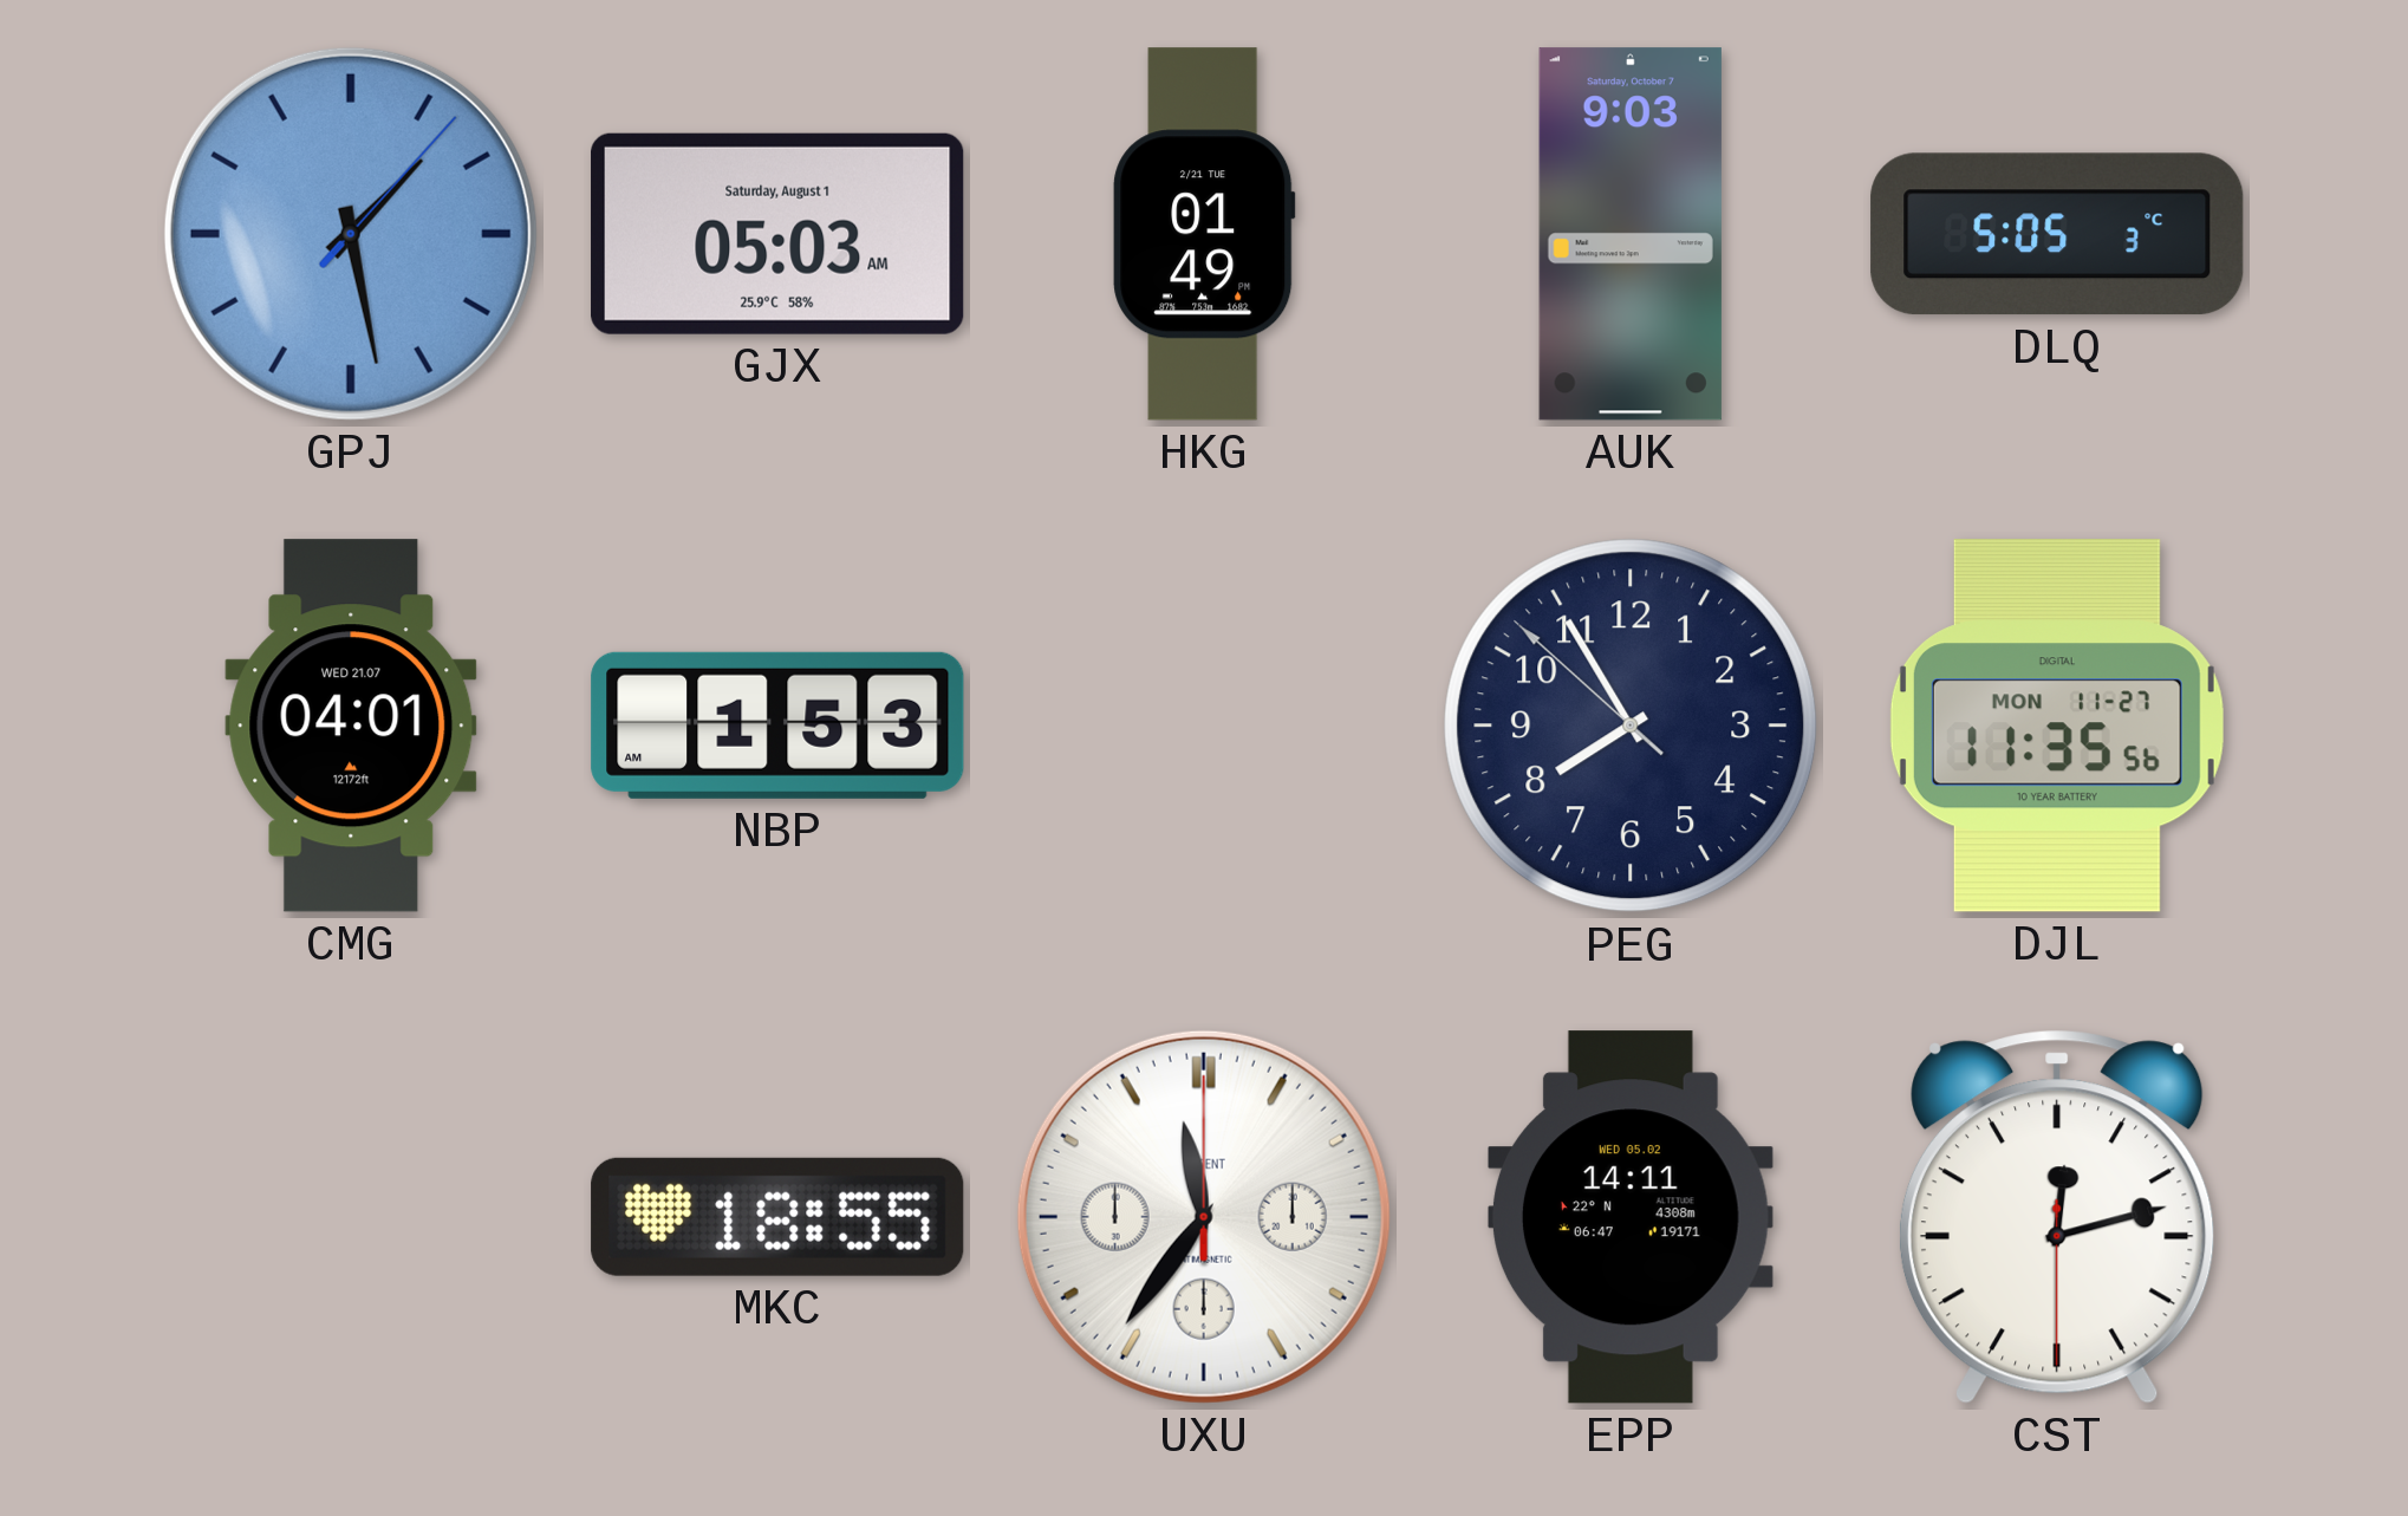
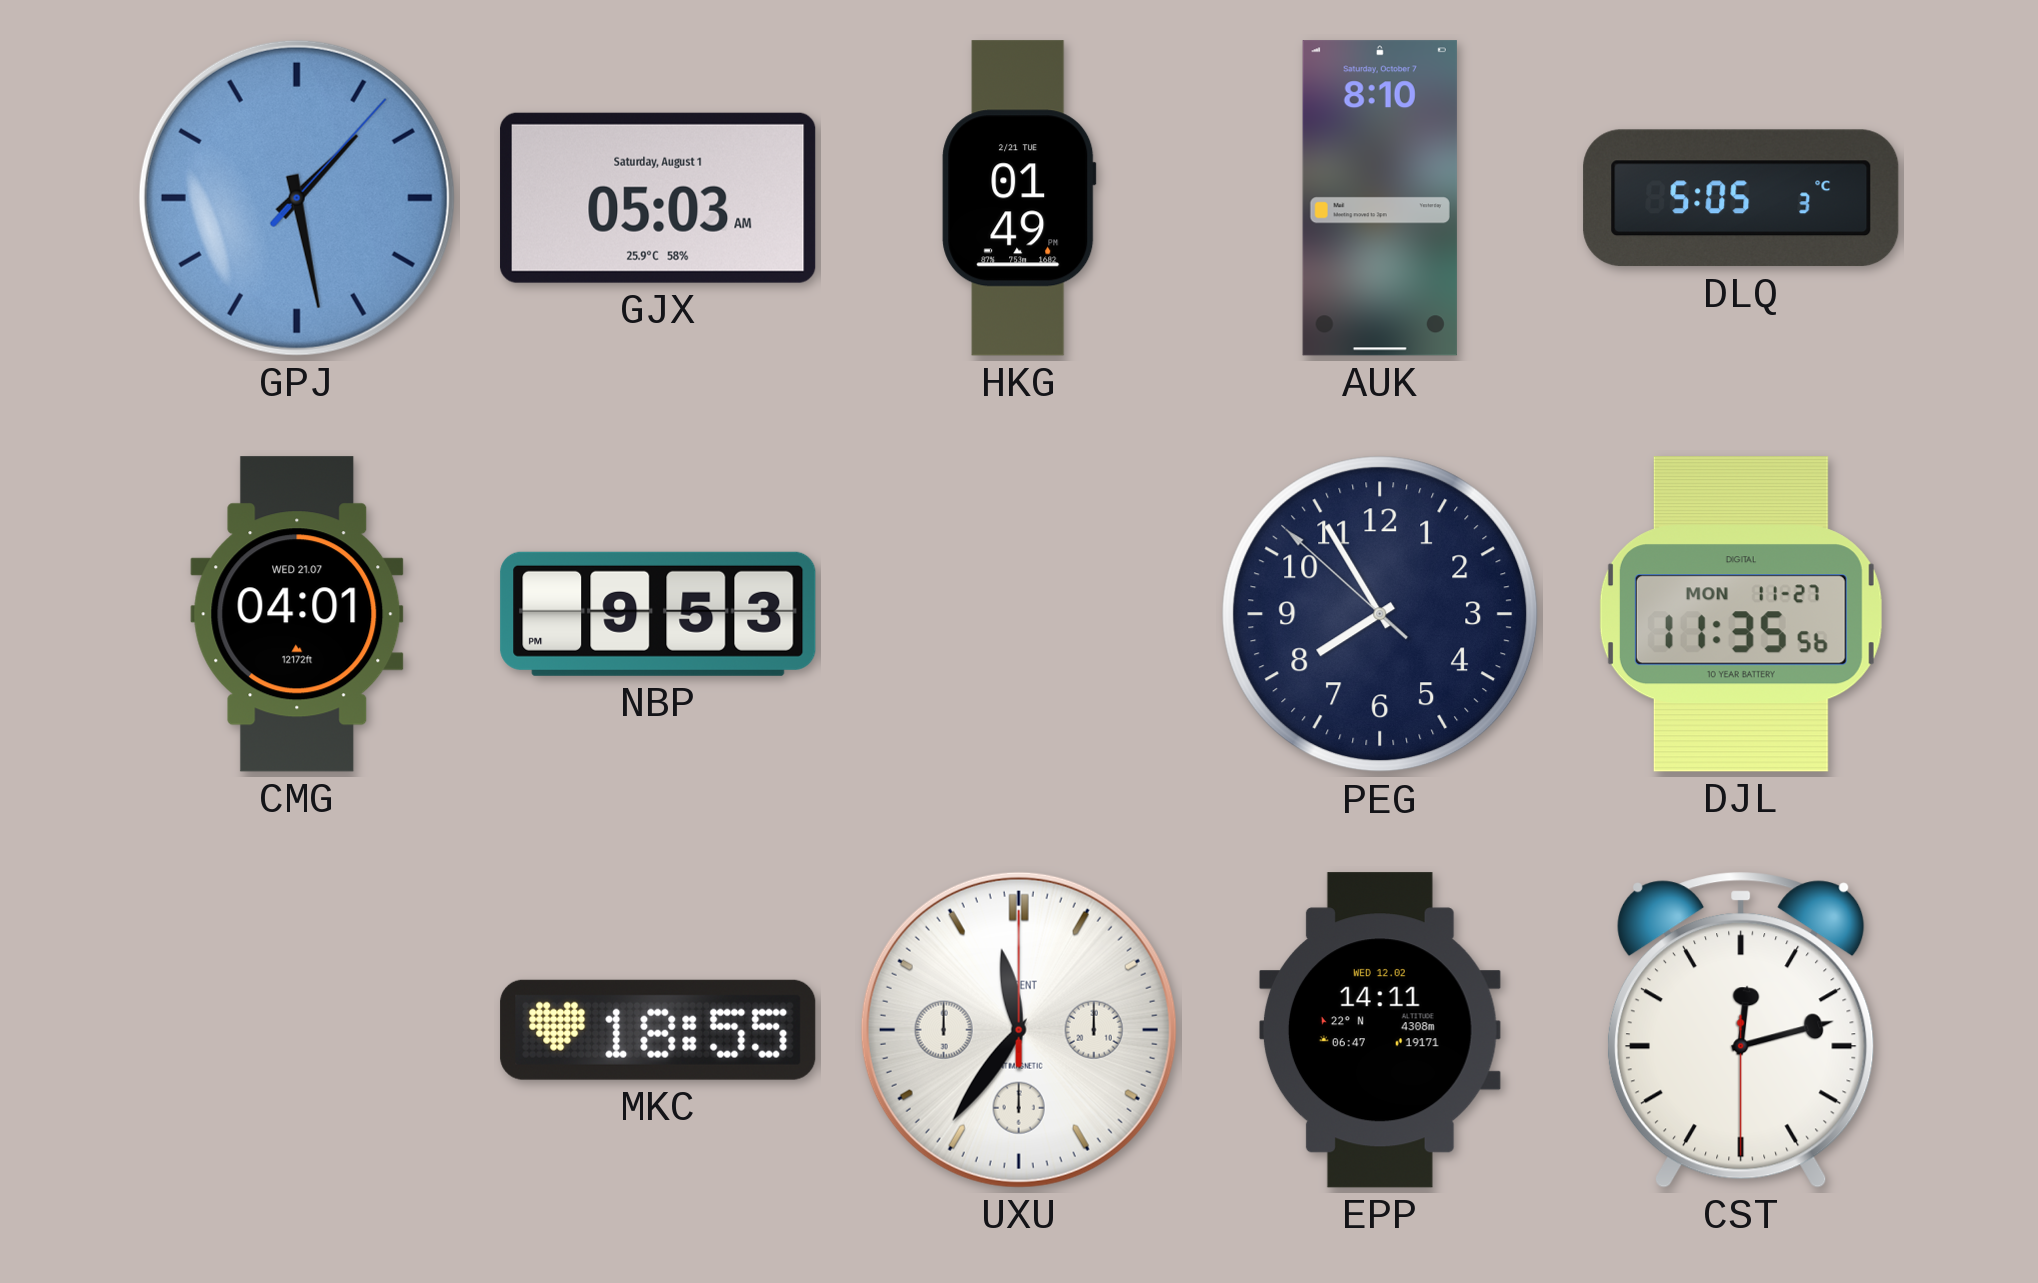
AUK: 9:03 -> 8:10 (1380, 198)
NBP: 1:53 -> 9:53 (658, 614)
EPP date: WED 05.02 -> WED 12.02 (1380, 1030)
